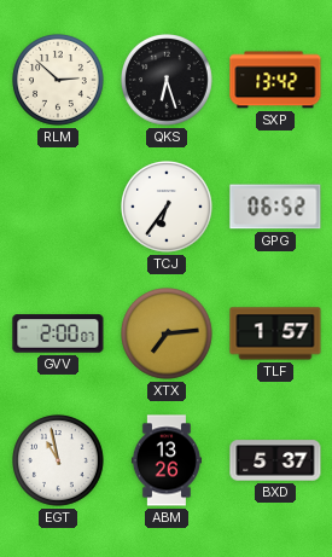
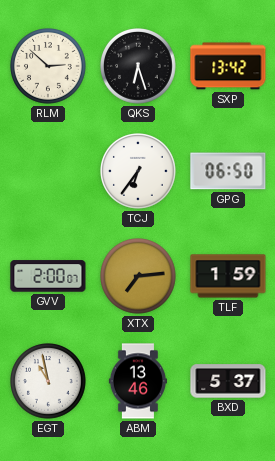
GPG: 06:52 -> 06:50 (228, 171)
TLF: 1:57 -> 1:59 (228, 276)
ABM: 13:26 -> 13:46 (138, 381)
